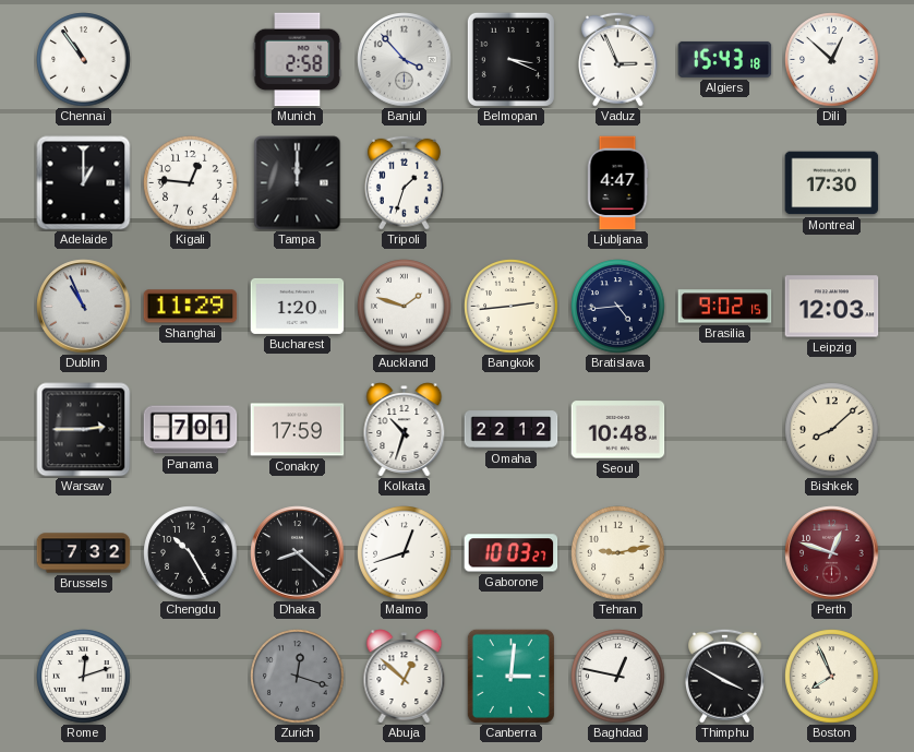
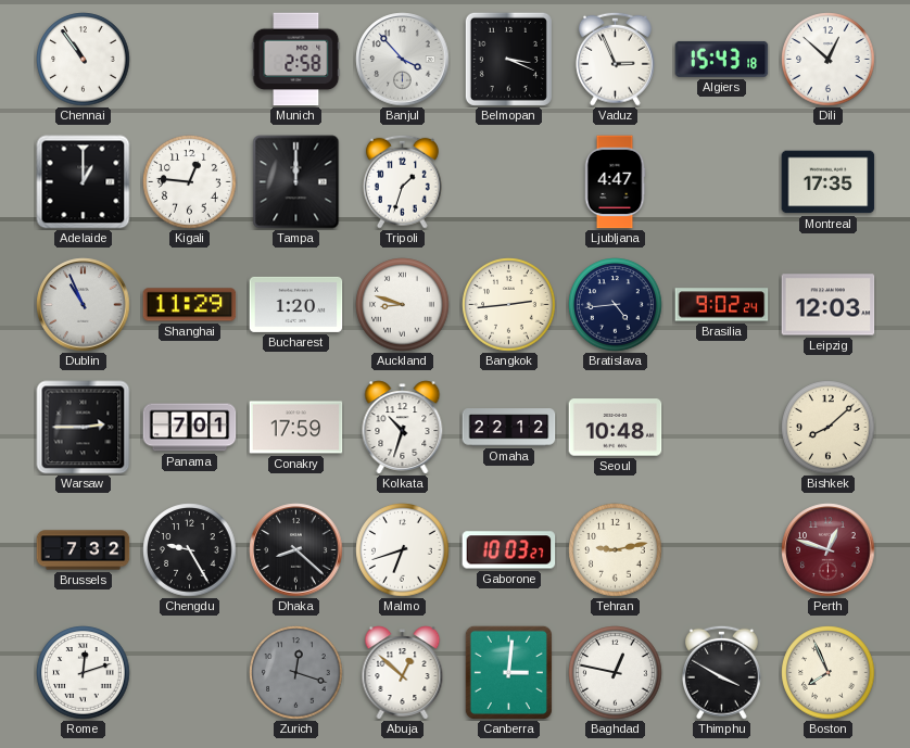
Montreal: 17:30 -> 17:35 (829, 182)
Auckland: 1:48 -> 8:48 (403, 305)
Brasilia: 9:02:15 -> 9:02:24 (722, 305)
Chengdu: 10:25 -> 9:25 (190, 550)
Malmo: 12:42 -> 6:42 (403, 550)
